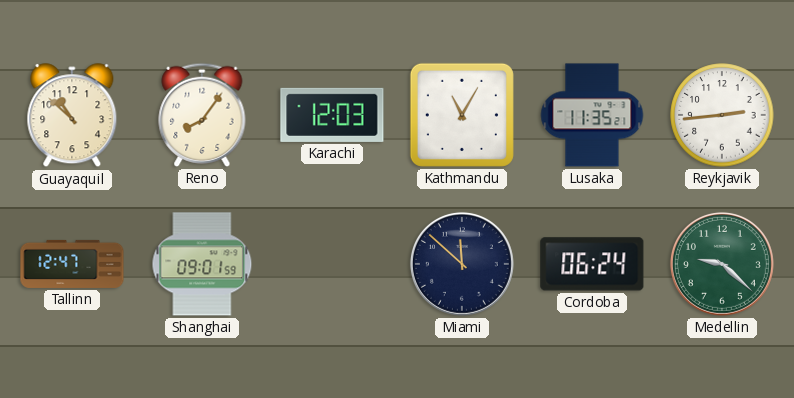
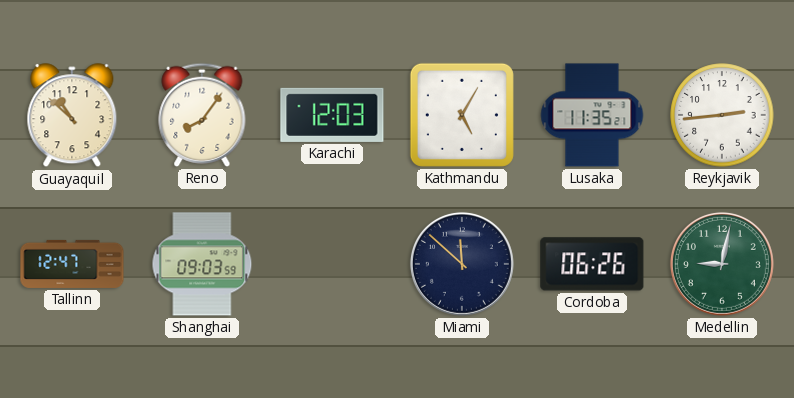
Kathmandu: 11:05 -> 5:05 (462, 115)
Shanghai: 09:01 -> 09:03 (202, 264)
Cordoba: 06:24 -> 06:26 (592, 264)
Medellin: 9:22 -> 9:02 (722, 264)
